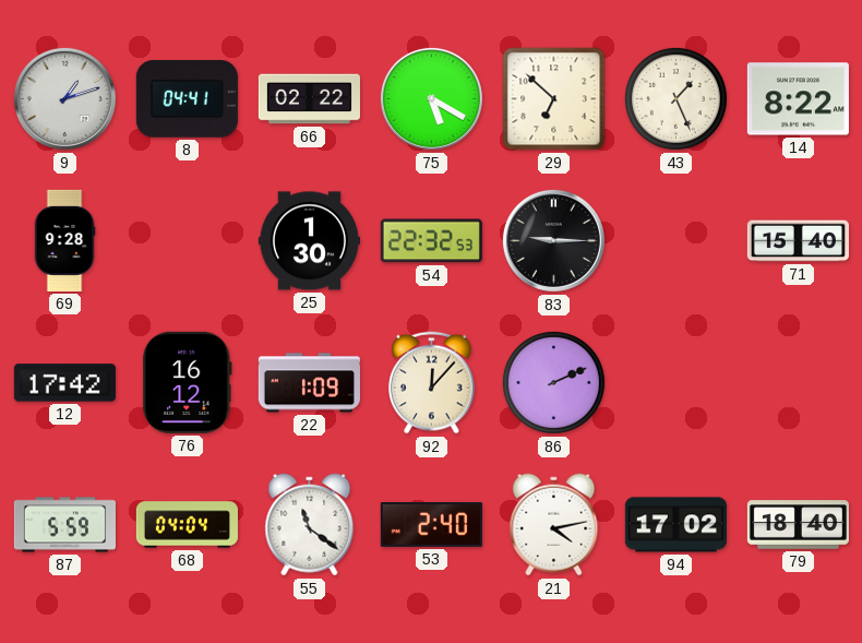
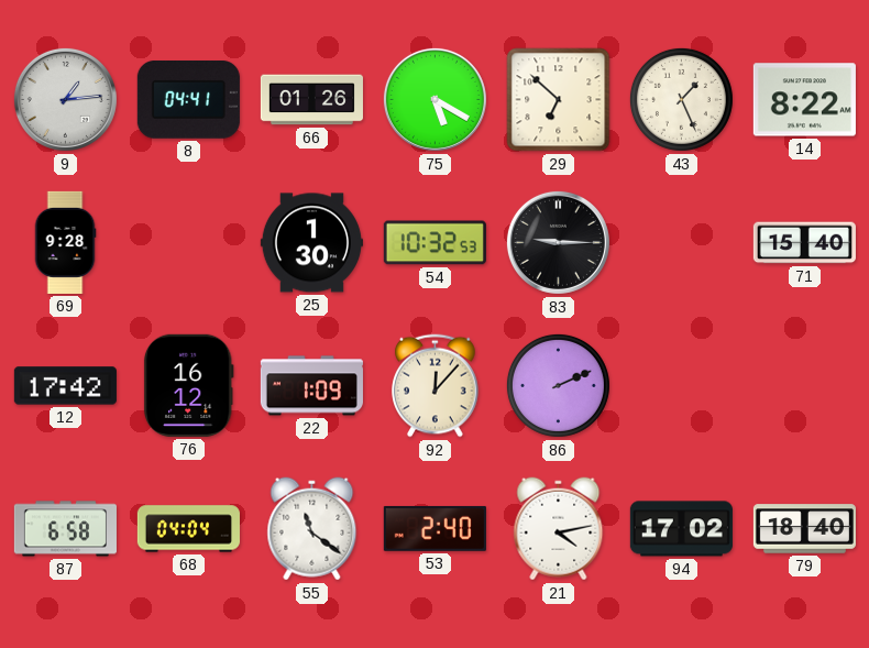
9: 1:12 -> 1:14 (65, 99)
66: 02:22 -> 01:26 (311, 100)
54: 22:32 -> 10:32 (435, 243)
87: 5:59 -> 6:58 (65, 529)
